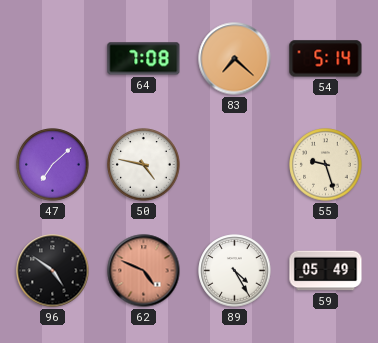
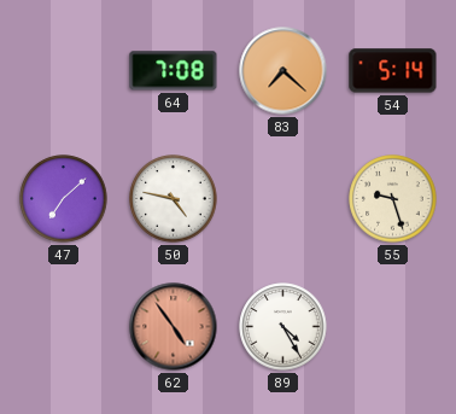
96: 4:51 -> none (53, 271)
62: 4:49 -> 4:54 (174, 327)
59: 05:49 -> none (326, 271)
